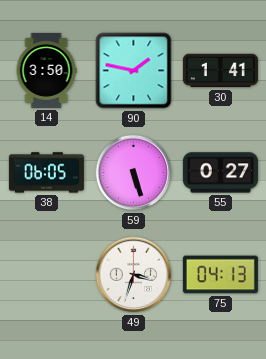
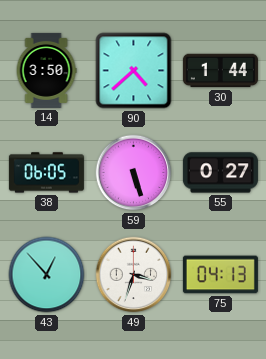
90: 1:47 -> 4:38 (134, 71)
30: 1:41 -> 1:44 (220, 71)
43: none -> 12:53 (47, 275)
